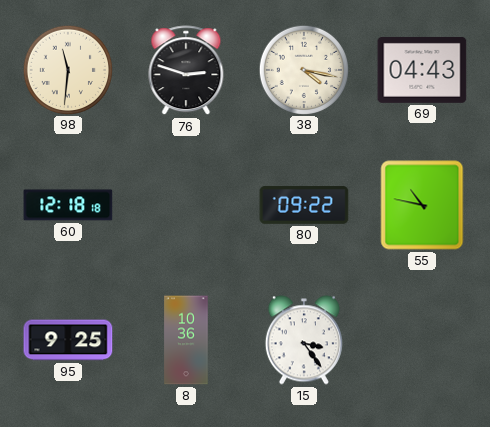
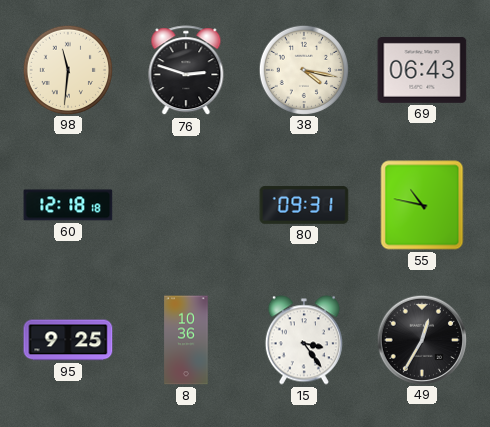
69: 04:43 -> 06:43 (422, 70)
80: 09:22 -> 09:31 (304, 205)
49: none -> 12:35 (421, 339)
